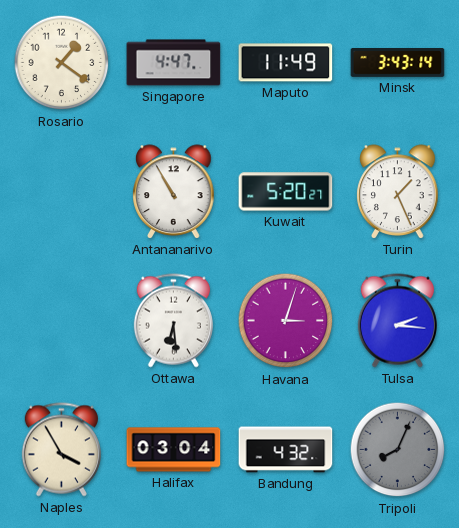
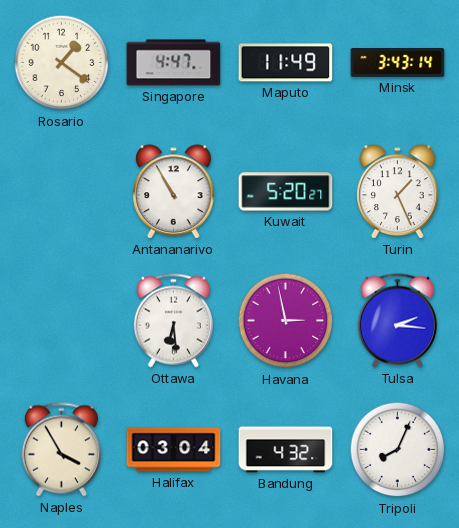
Havana: 3:03 -> 2:58 (286, 321)
Tripoli dial: grey -> white (398, 450)
